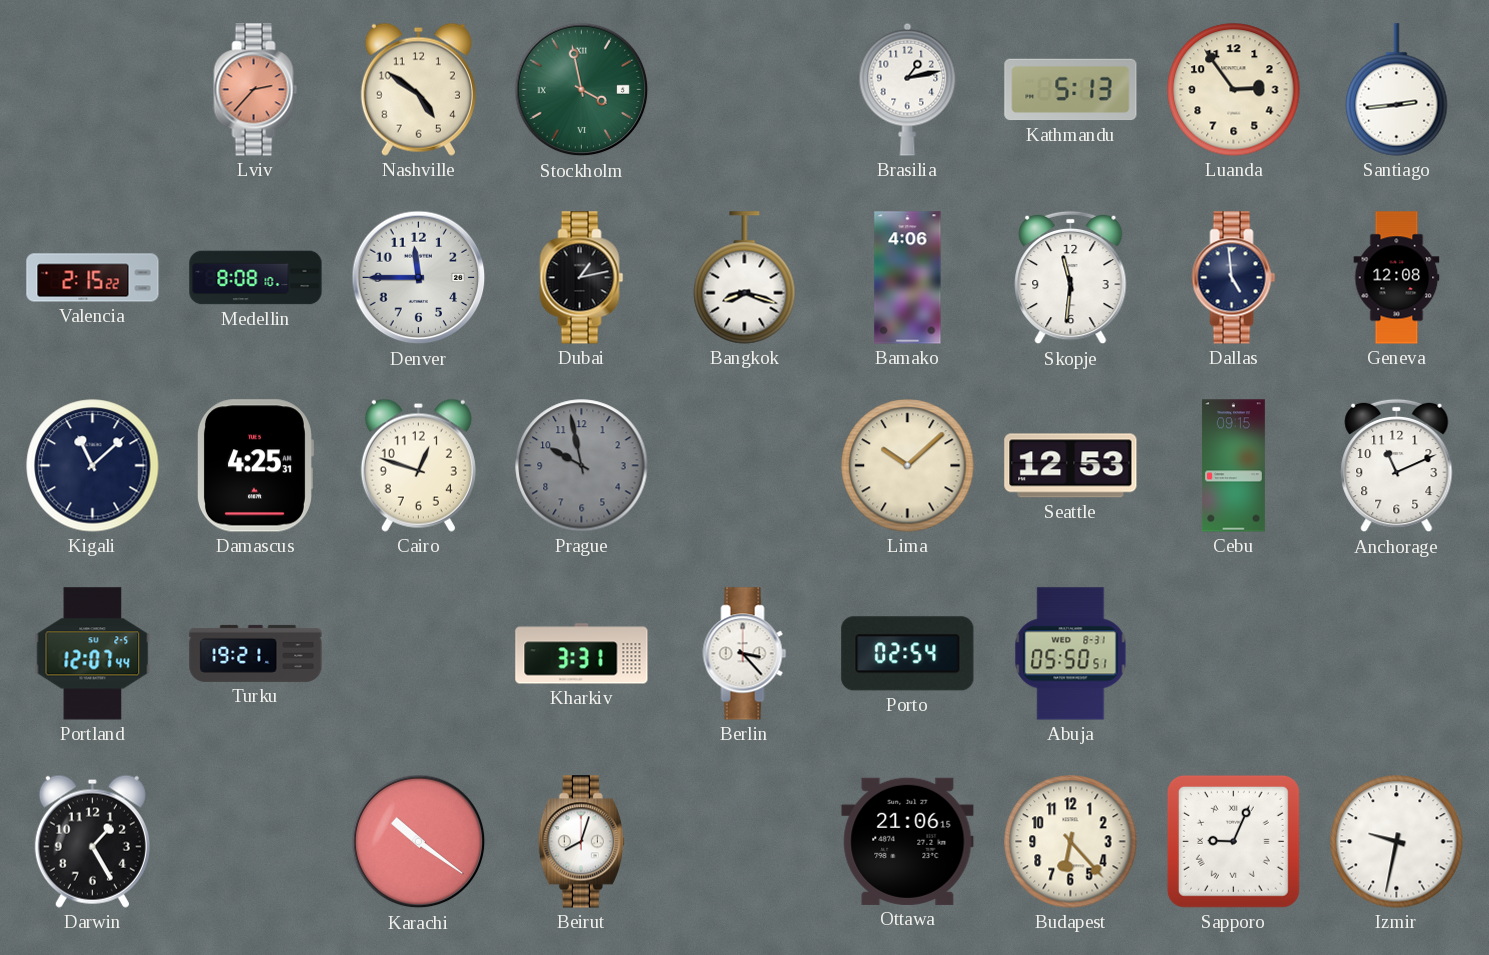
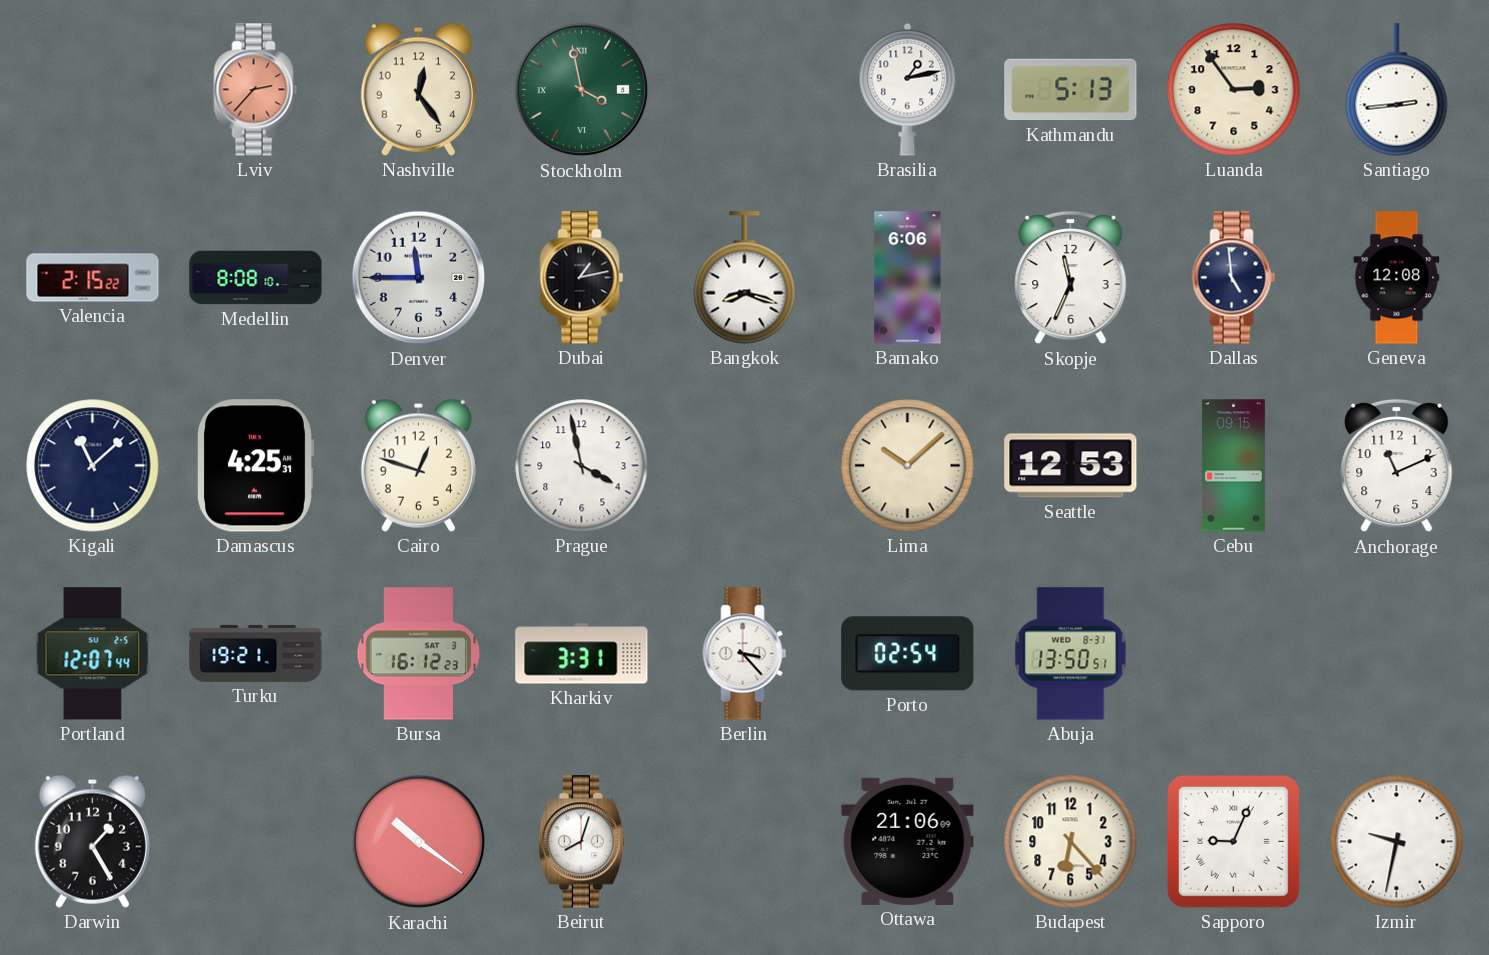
Nashville: 4:51 -> 12:24 (418, 89)
Bamako: 4:06 -> 6:06 (908, 278)
Skopje: 11:31 -> 11:34 (1071, 278)
Prague: 9:58 -> 3:58 (582, 466)
Prague dial: grey -> white (582, 466)
Bursa: none -> 16:12 (419, 654)
Abuja: 05:50 -> 13:50 (1071, 654)
Ottawa: 21:06:15 -> 21:06:09 (908, 841)
